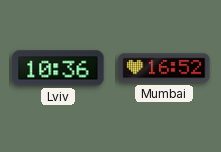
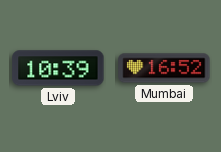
Lviv: 10:36 -> 10:39 (58, 68)
